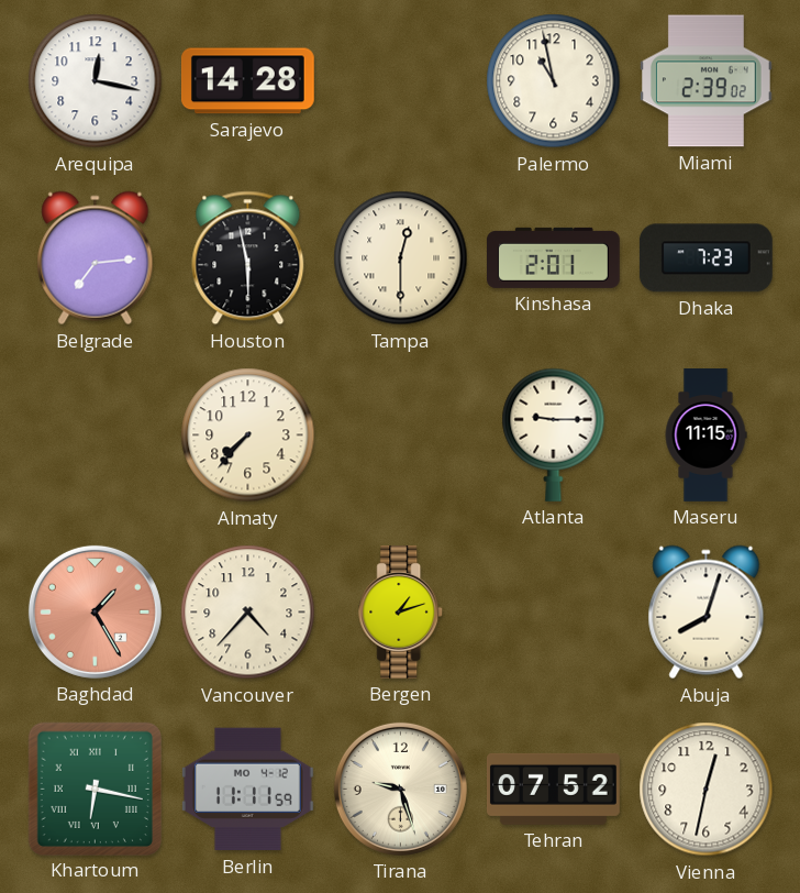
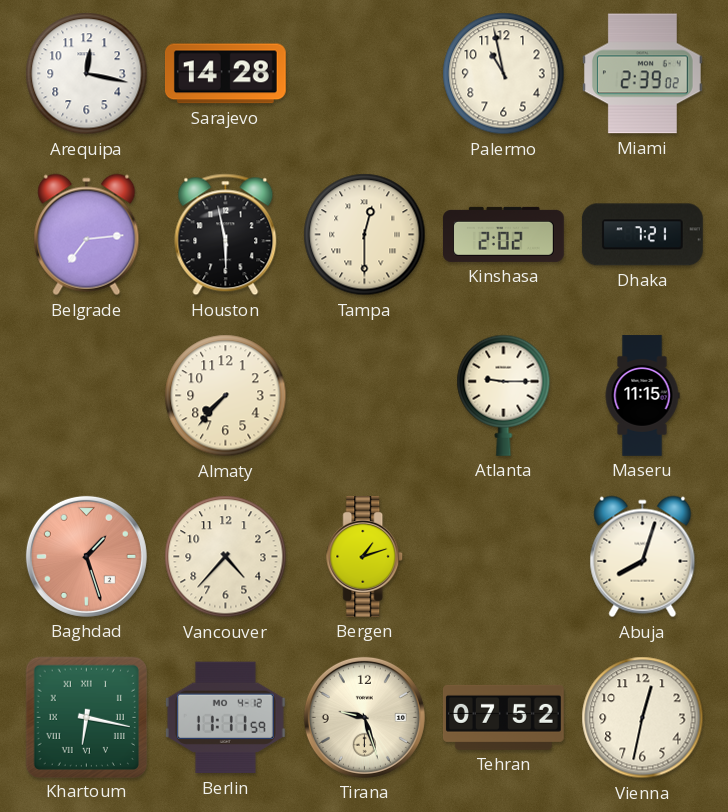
Kinshasa: 2:01 -> 2:02 (504, 234)
Dhaka: 7:23 -> 7:21 (642, 235)
Baghdad: 1:25 -> 1:27 (86, 556)
